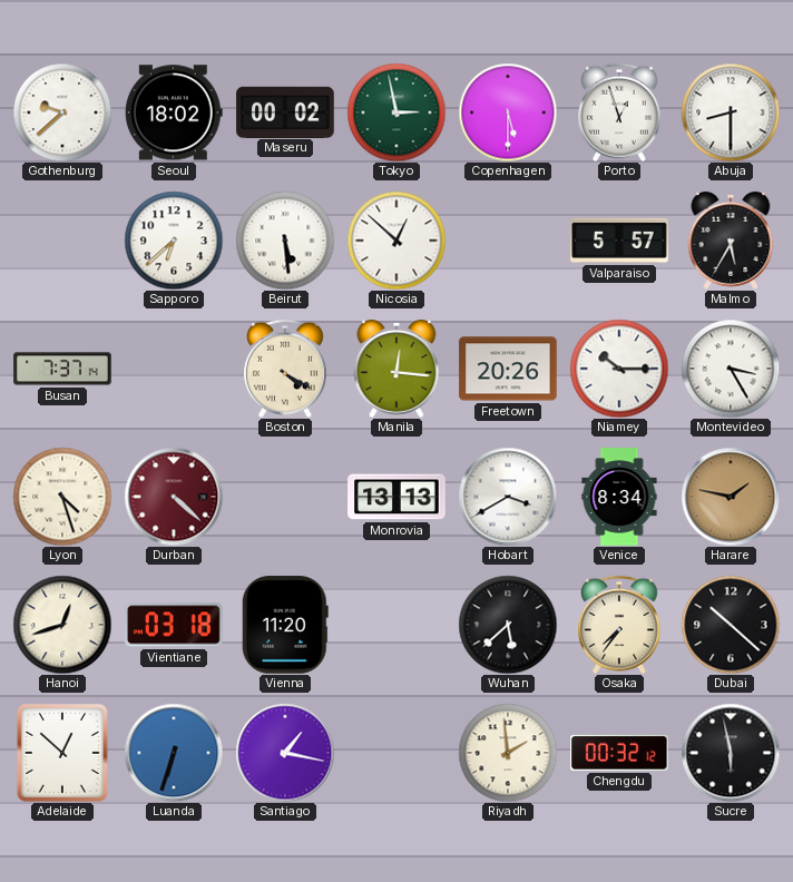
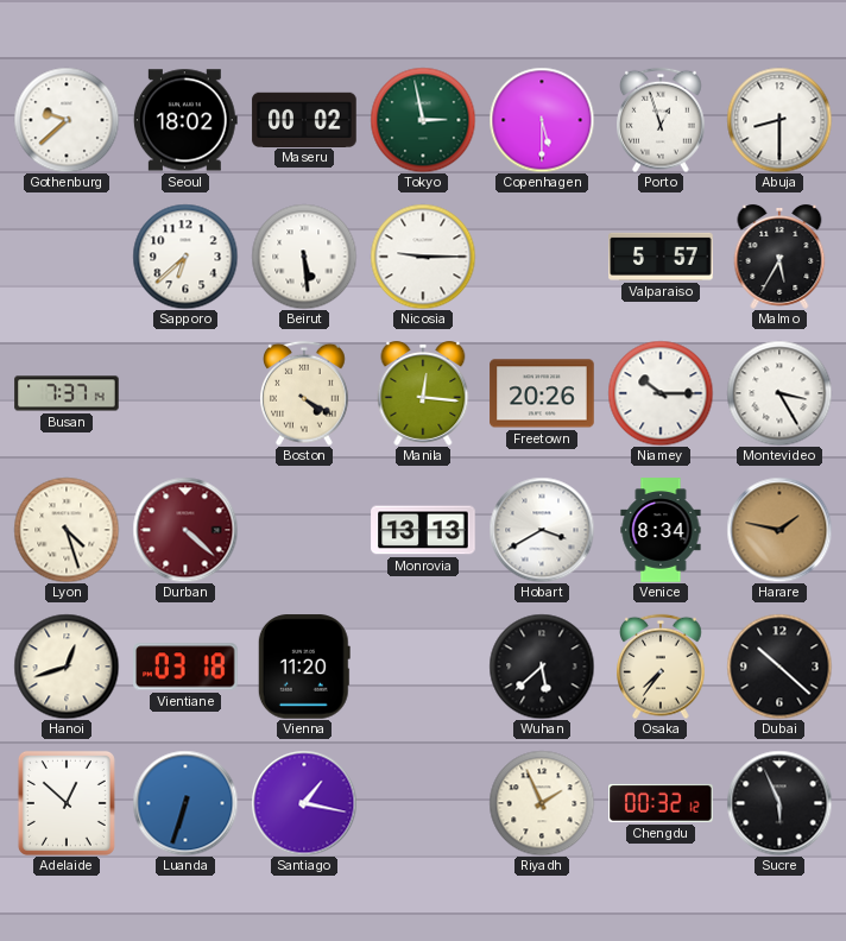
Nicosia: 12:52 -> 9:15 (423, 257)
Riyadh: 1:59 -> 1:56 (542, 803)
Sucre: 5:58 -> 5:56 (779, 803)
